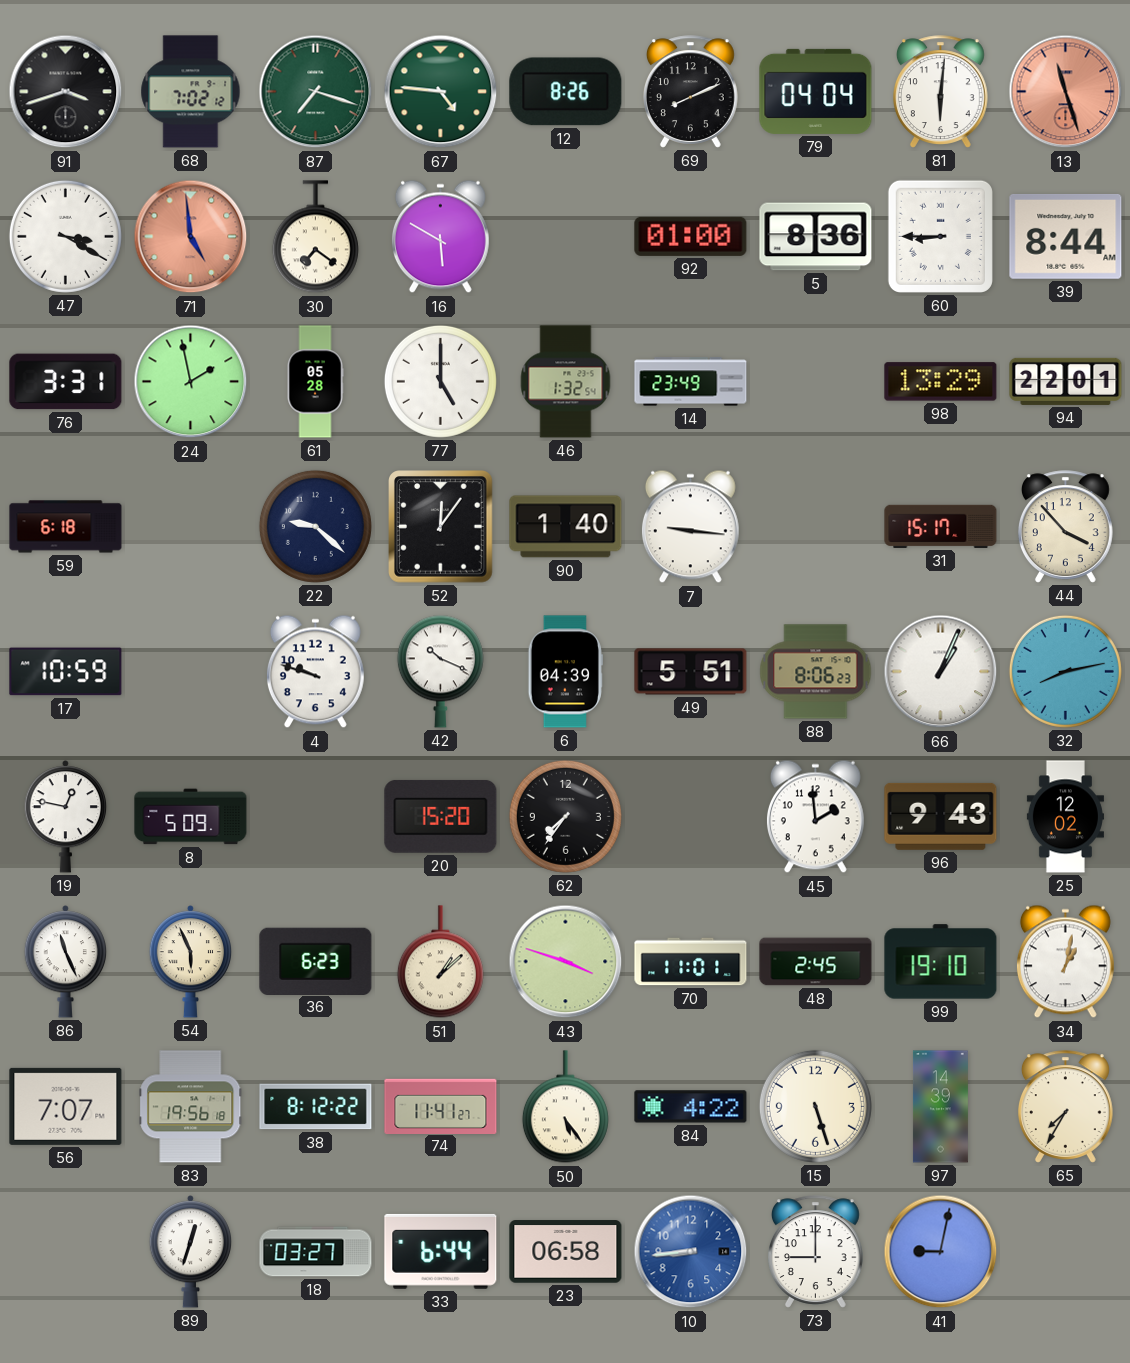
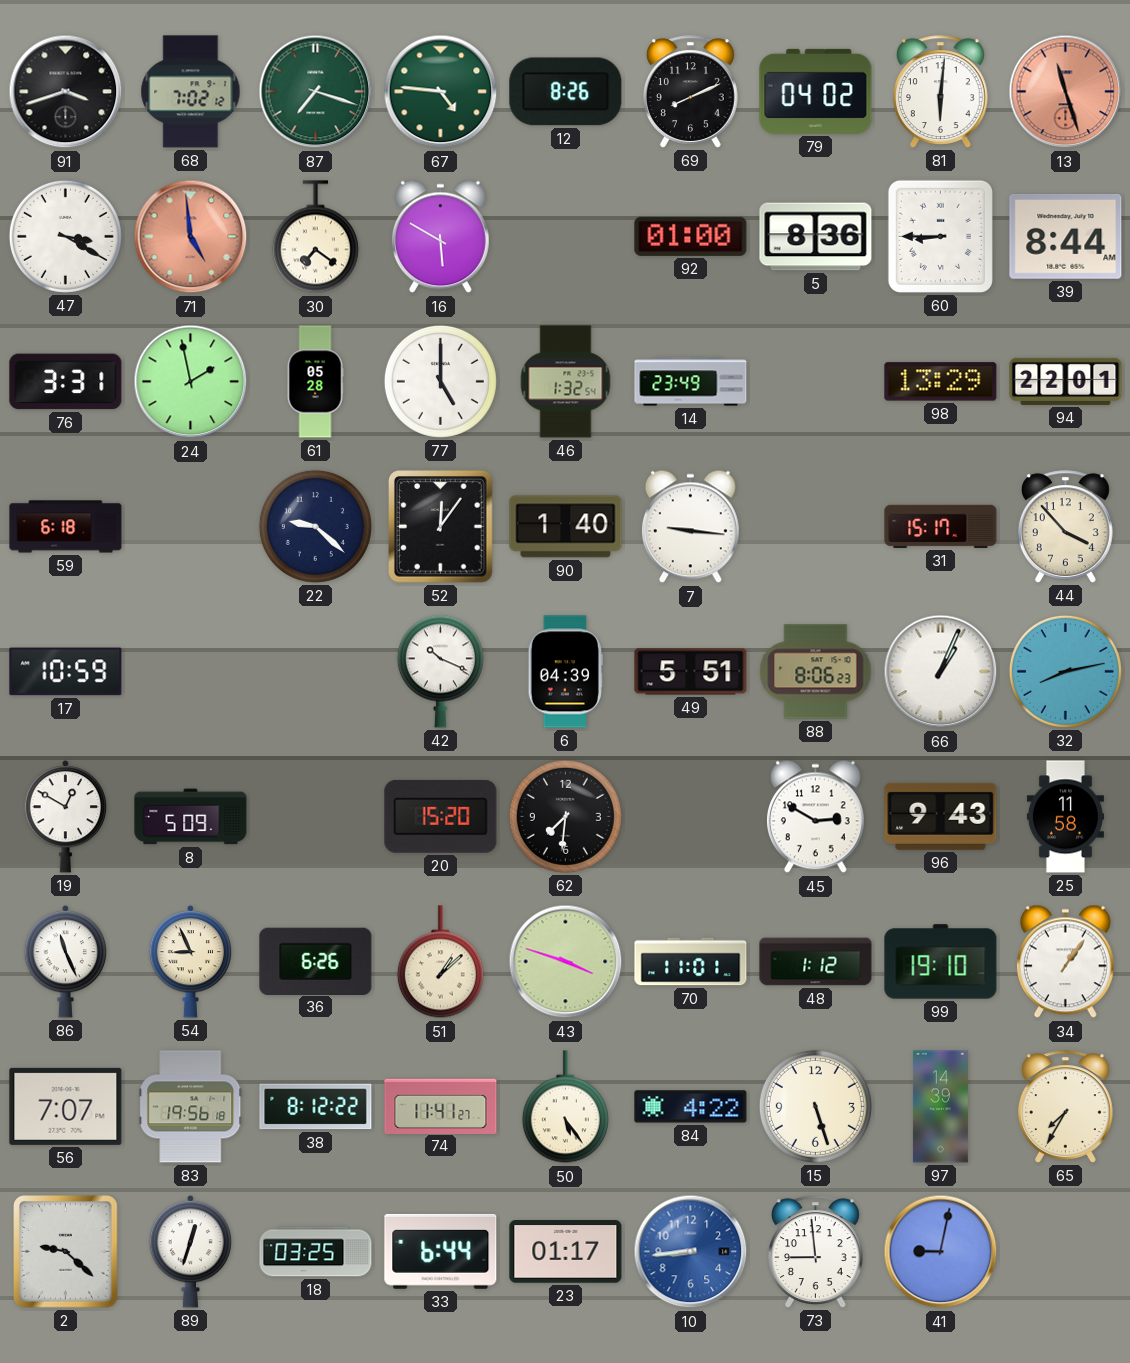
79: 04:04 -> 04:02 (816, 91)
4: 9:48 -> none (315, 672)
19: 12:47 -> 12:50 (66, 817)
62: 7:36 -> 7:31 (565, 816)
45: 1:59 -> 2:50 (815, 817)
25: 12:02 -> 11:58 (1065, 817)
54: 5:56 -> 8:56 (191, 962)
36: 6:23 -> 6:26 (316, 961)
48: 2:45 -> 1:12 (816, 962)
34: 1:02 -> 1:06 (1065, 962)
2: none -> 9:22 (66, 1252)
18: 03:27 -> 03:25 (316, 1252)
23: 06:58 -> 01:17 (566, 1252)
73: 9:00 -> 8:59 (815, 1252)
